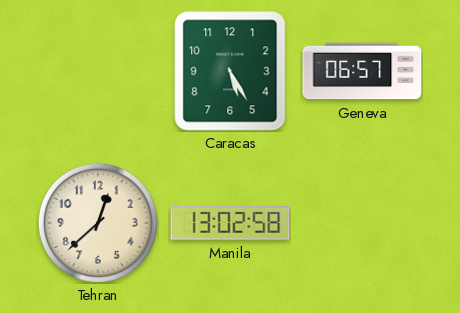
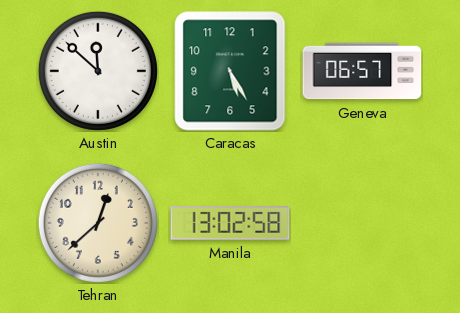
Austin: none -> 11:52 (98, 71)
